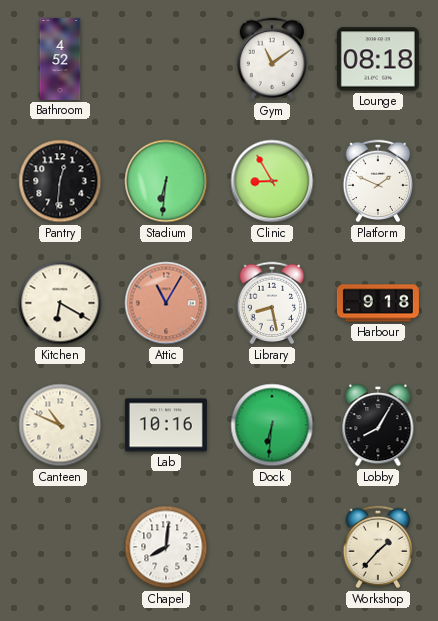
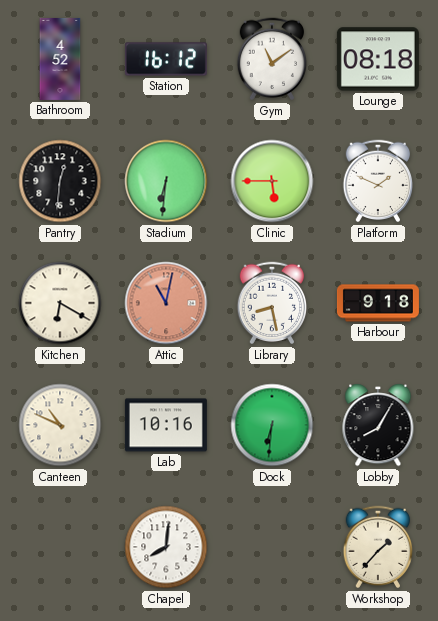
Station: none -> 16:12 (166, 59)
Clinic: 8:55 -> 5:45 (272, 181)
Attic: 11:05 -> 11:02 (166, 303)
